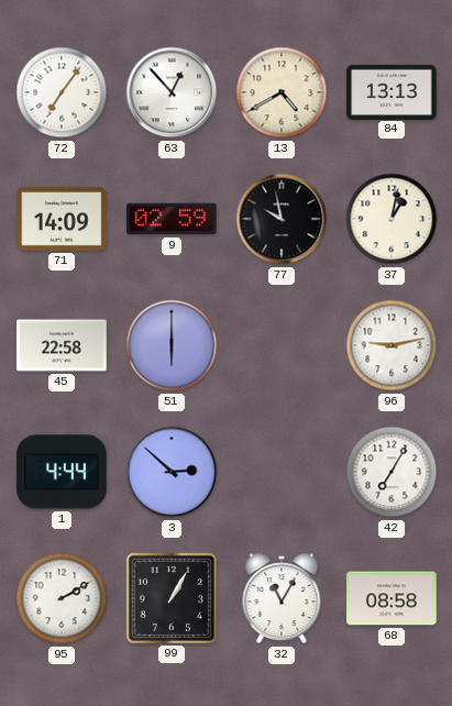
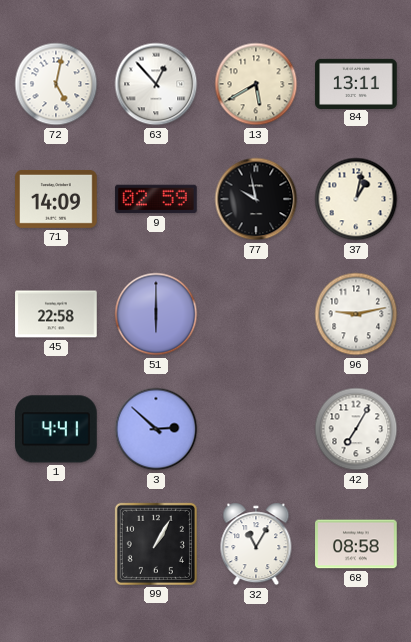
72: 7:06 -> 5:02 (56, 84)
13: 4:40 -> 5:40 (256, 84)
84: 13:13 -> 13:11 (356, 83)
1: 4:44 -> 4:41 (57, 429)
95: 2:10 -> none (62, 598)
